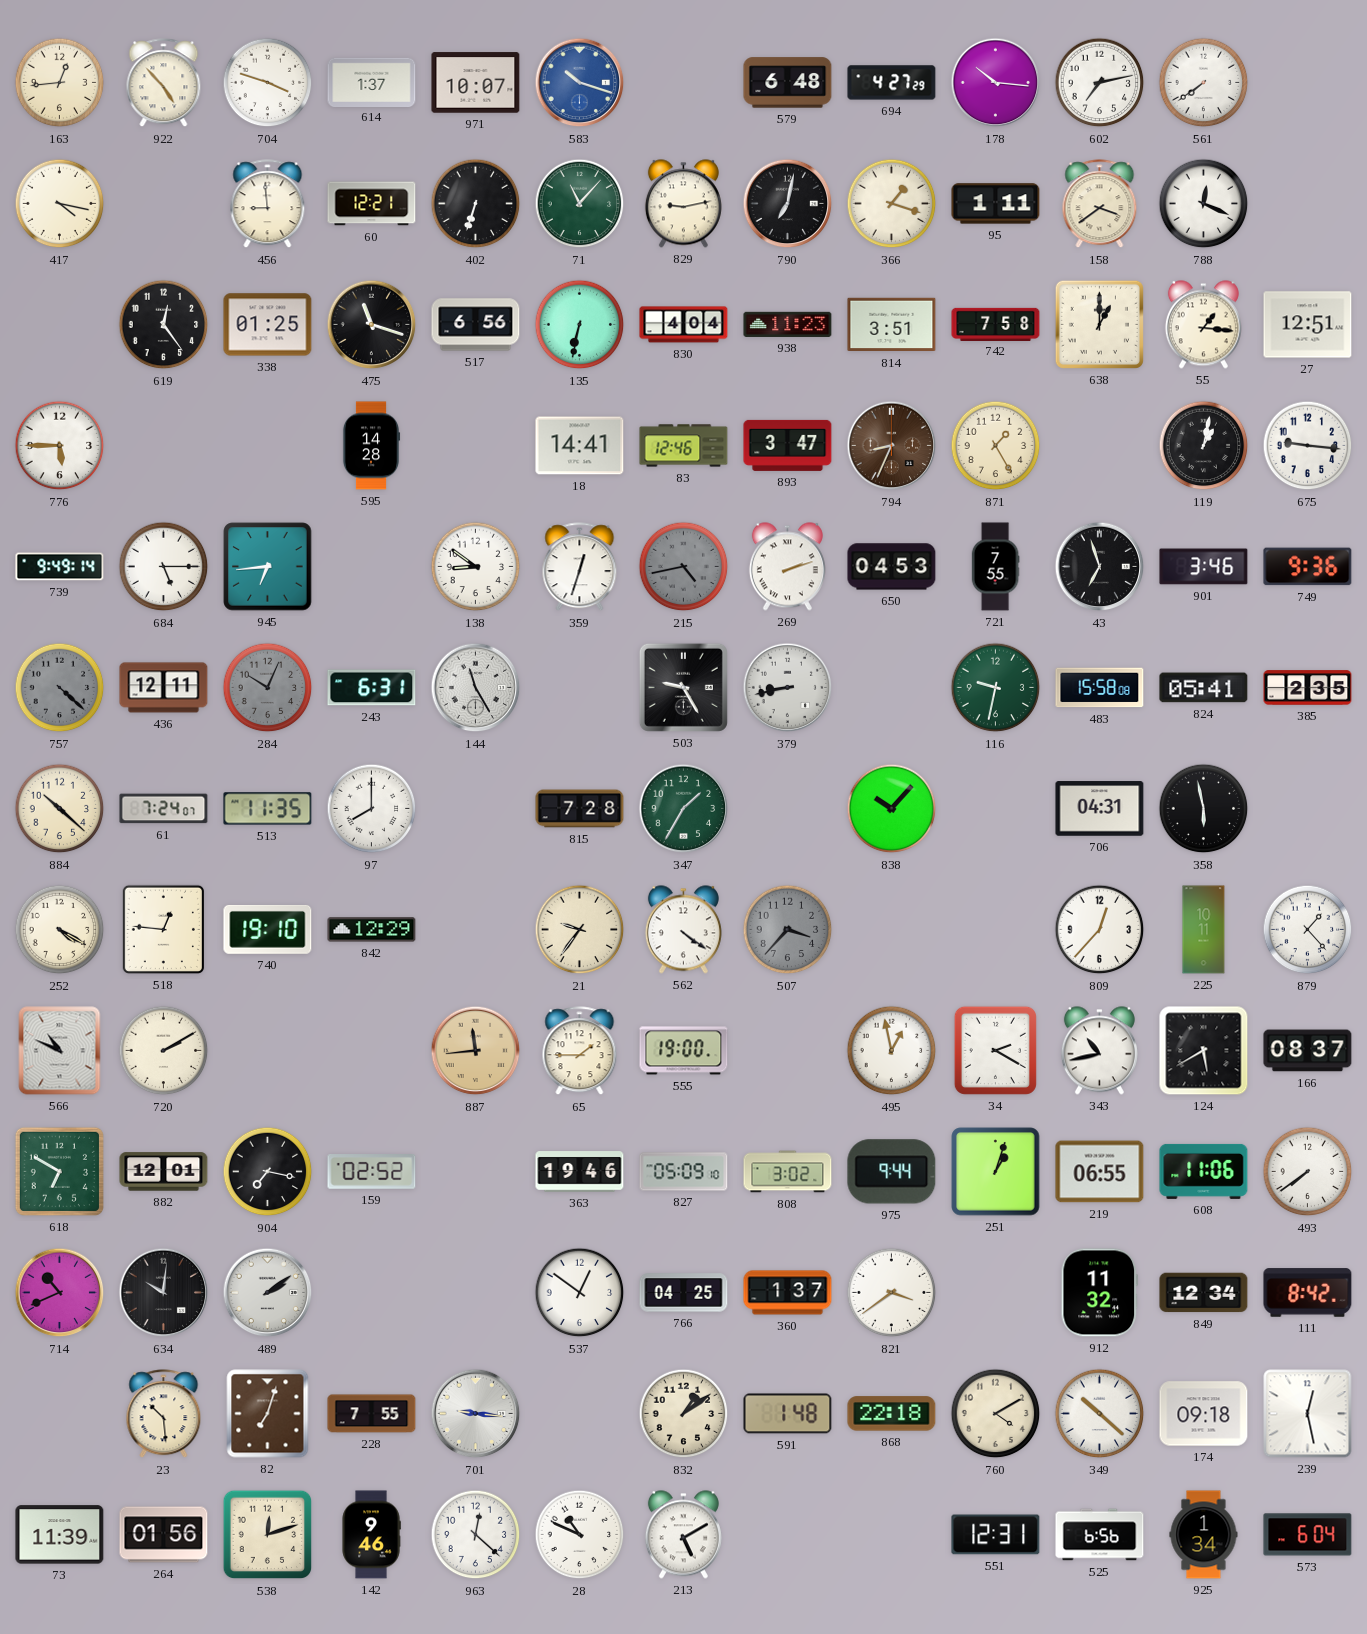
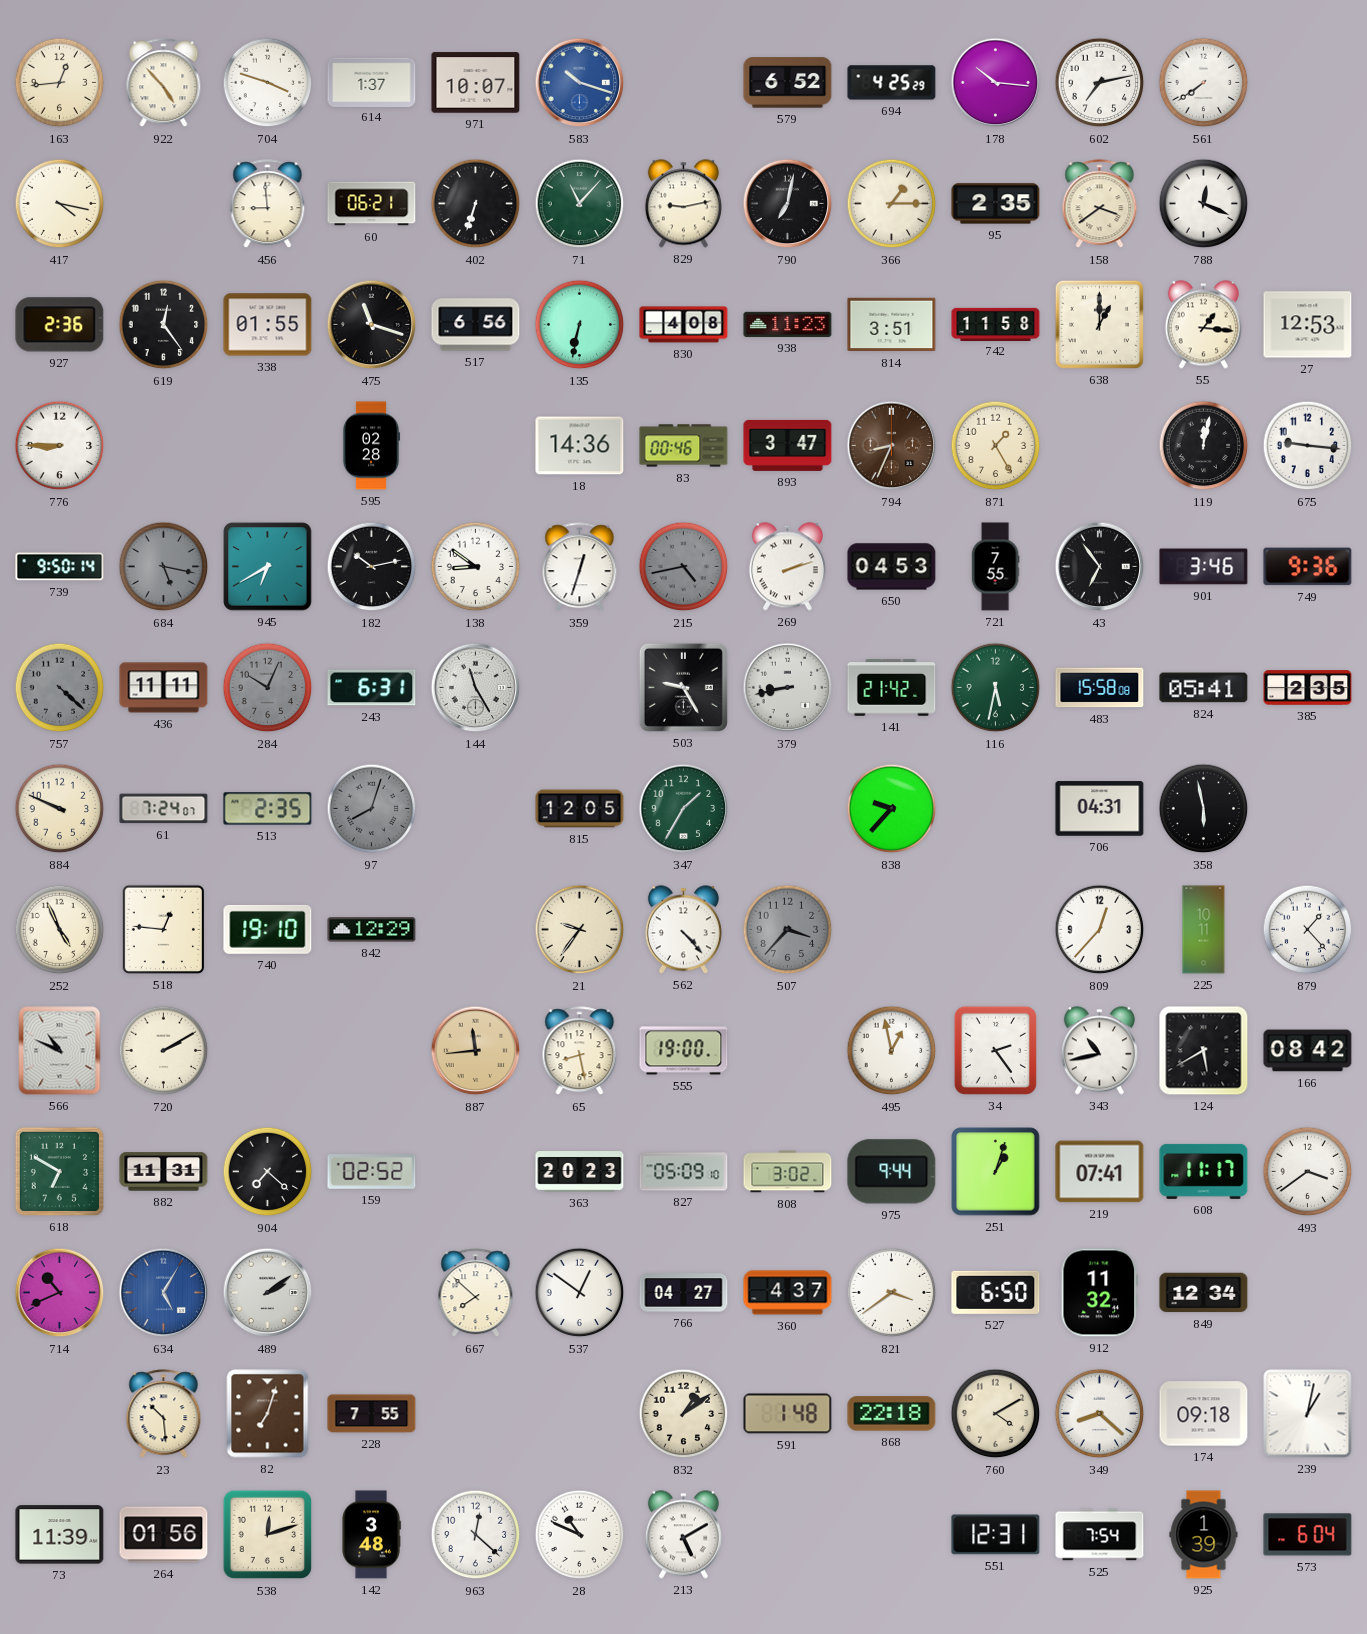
579: 6:48 -> 6:52 (788, 83)
694: 4:27 -> 4:25 (892, 83)
60: 12:21 -> 06:21 (372, 204)
366: 1:18 -> 1:15 (892, 204)
95: 1:11 -> 2:35 (996, 204)
927: none -> 2:36 (60, 325)
338: 01:25 -> 01:55 (268, 325)
830: 4:04 -> 4:08 (684, 325)
742: 7:58 -> 11:58 (996, 324)
27: 12:51 -> 12:53 (1308, 325)
776: 5:45 -> 8:45 (60, 446)
595: 14:28 -> 02:28 (371, 446)
18: 14:41 -> 14:36 (580, 446)
83: 12:46 -> 00:46 (684, 446)
119: 1:02 -> 12:02 (1204, 446)
739: 9:49 -> 9:50 (60, 567)
684: 5:15 -> 5:17 (164, 567)
684 dial: white -> grey (164, 567)
945: 6:44 -> 6:40 (268, 567)
182: none -> 10:13 (372, 567)
43: 6:57 -> 6:54 (1100, 567)
436: 12:11 -> 11:11 (164, 688)
141: none -> 21:42 (892, 688)
116: 9:32 -> 5:32 (996, 688)
884: 10:22 -> 9:49 (60, 809)
513: 11:35 -> 2:35 (268, 809)
97: 8:00 -> 8:03 (372, 809)
97 dial: white -> grey (372, 809)
815: 7:28 -> 12:05 (580, 809)
838: 10:07 -> 9:37 (892, 809)
252: 4:20 -> 4:56 (60, 930)
562: 4:21 -> 4:23 (683, 930)
65: 1:45 -> 8:28 (580, 1051)
34: 2:20 -> 2:24 (995, 1050)
166: 08:37 -> 08:42 (1308, 1051)
882: 12:01 -> 11:31 (164, 1172)
904: 7:17 -> 7:22 (268, 1172)
363: 19:46 -> 20:23 (580, 1172)
219: 06:55 -> 07:41 (1100, 1172)
608: 11:06 -> 11:17 (1204, 1171)
493: 7:39 -> 3:39 (1308, 1172)
634: 10:01 -> 5:05 (164, 1293)
634 dial: black -> blue (164, 1293)
667: none -> 7:52 (476, 1293)
766: 04:25 -> 04:27 (684, 1293)
360: 1:37 -> 4:37 (788, 1293)
527: none -> 6:50 (996, 1292)
111: 8:42 -> none (1308, 1293)
701: 9:16 -> none (476, 1414)
349: 10:22 -> 8:22 (1100, 1414)
239: 12:28 -> 1:02 (1308, 1414)
142: 9:46 -> 3:48 (371, 1535)
525: 6:56 -> 7:54 (1100, 1535)
925: 1:34 -> 1:39 (1204, 1535)
